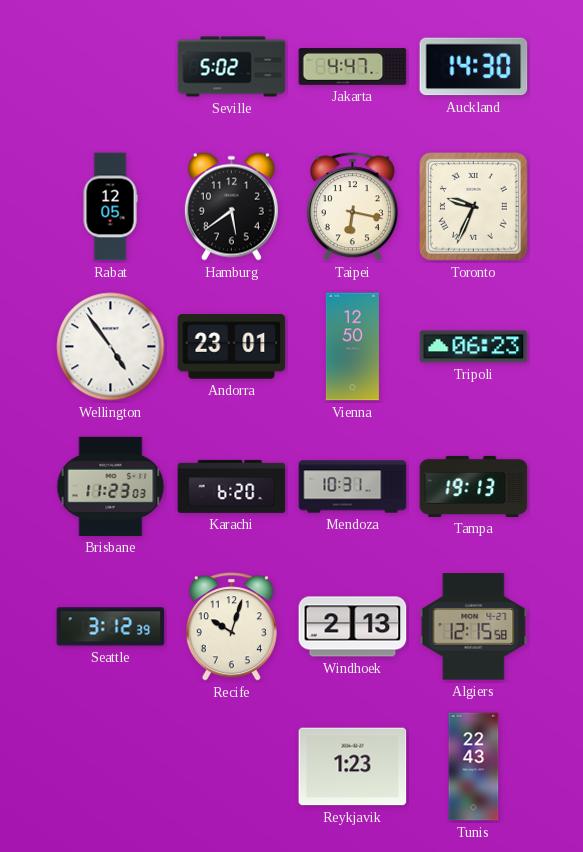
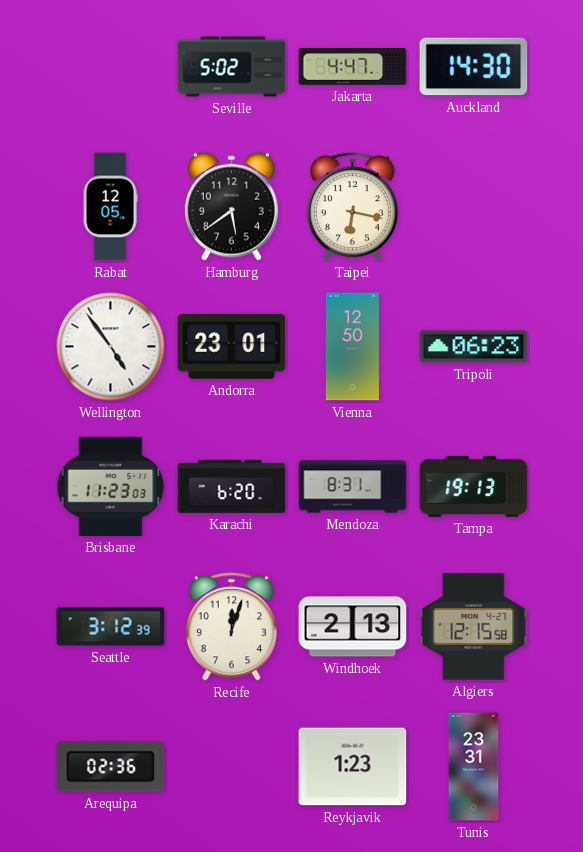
Toronto: 9:34 -> none (474, 207)
Mendoza: 10:31 -> 8:31 (353, 487)
Recife: 10:03 -> 12:03 (231, 627)
Arequipa: none -> 02:36 (111, 767)
Tunis: 22:43 -> 23:31 (474, 767)
